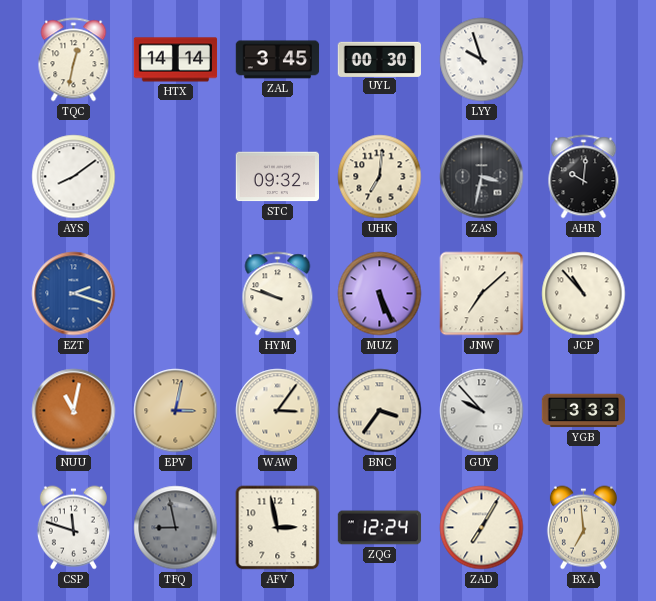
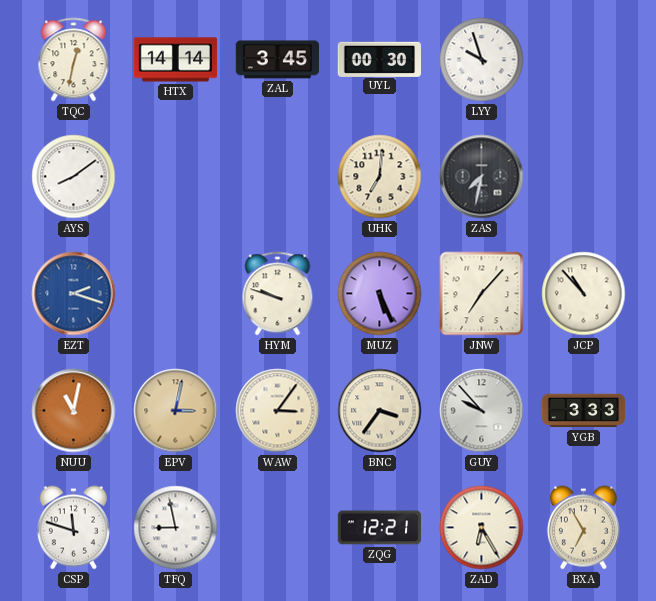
STC: 09:32 -> none (277, 177)
ZAS: 3:32 -> 7:32 (482, 177)
AHR: 10:01 -> none (584, 177)
JNW: 7:08 -> 7:07 (482, 294)
TFQ dial: grey -> white (176, 528)
AFV: 2:58 -> none (278, 528)
ZQG: 12:24 -> 12:21 (380, 528)
ZAD: 7:05 -> 6:25 (482, 528)
BXA: 6:59 -> 6:55 (583, 528)
